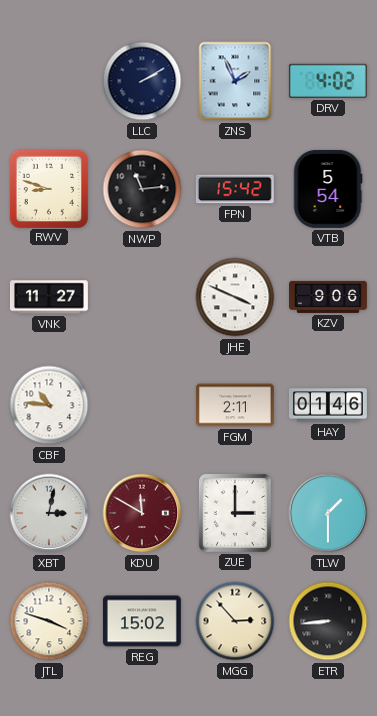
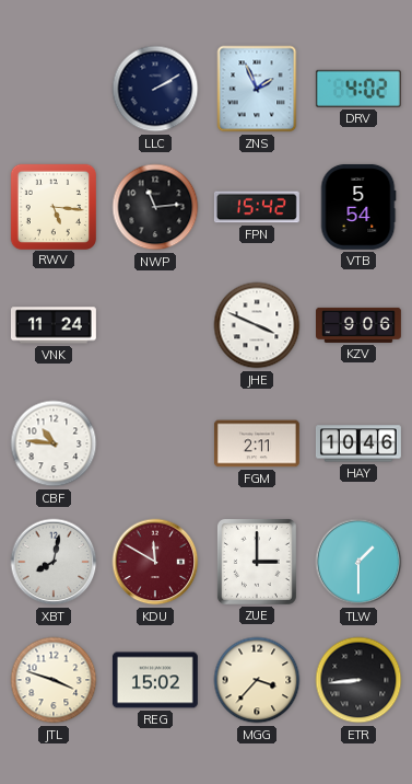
RWV: 8:48 -> 5:16 (52, 206)
VNK: 11:27 -> 11:24 (54, 325)
HAY: 01:46 -> 10:46 (358, 443)
XBT: 3:02 -> 8:02 (54, 562)
MGG: 2:53 -> 3:37 (257, 680)
